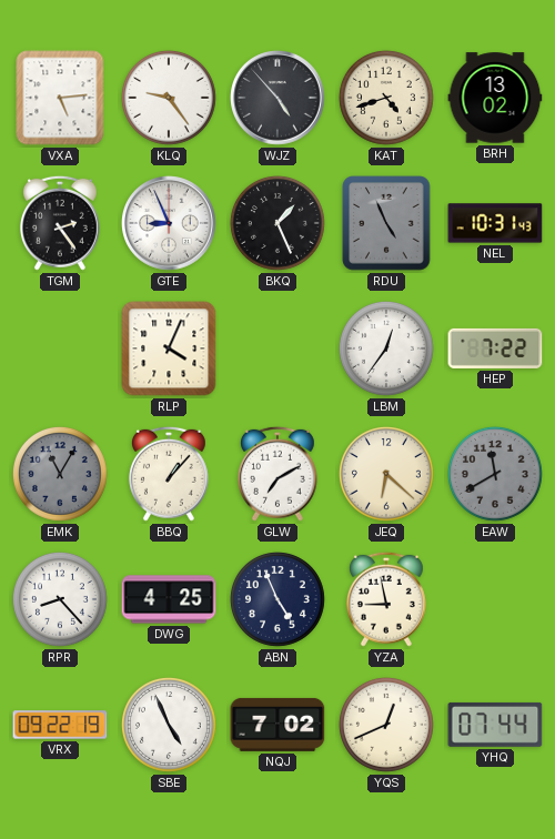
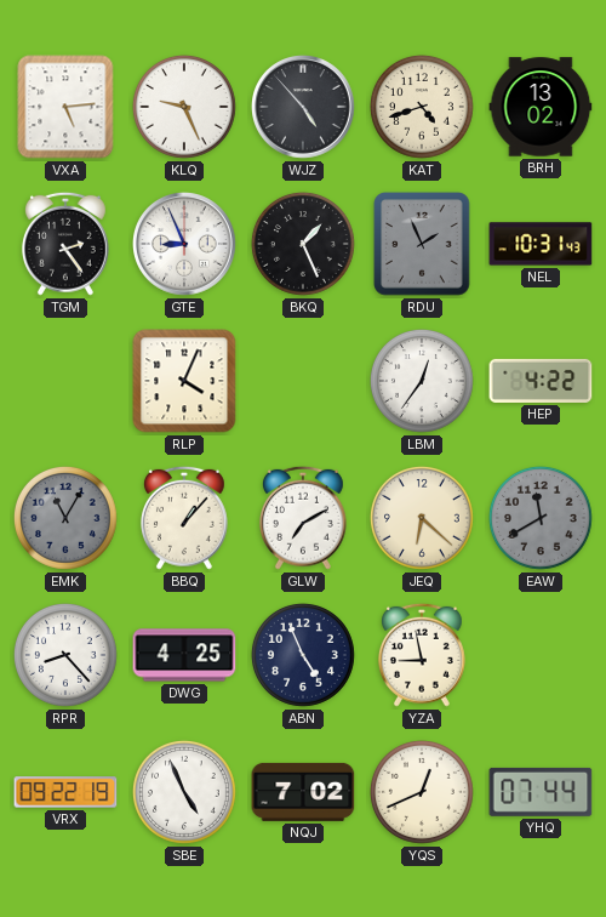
KLQ: 9:24 -> 9:26 (184, 107)
RDU: 4:56 -> 1:56 (422, 244)
HEP: 7:22 -> 4:22 (541, 381)
